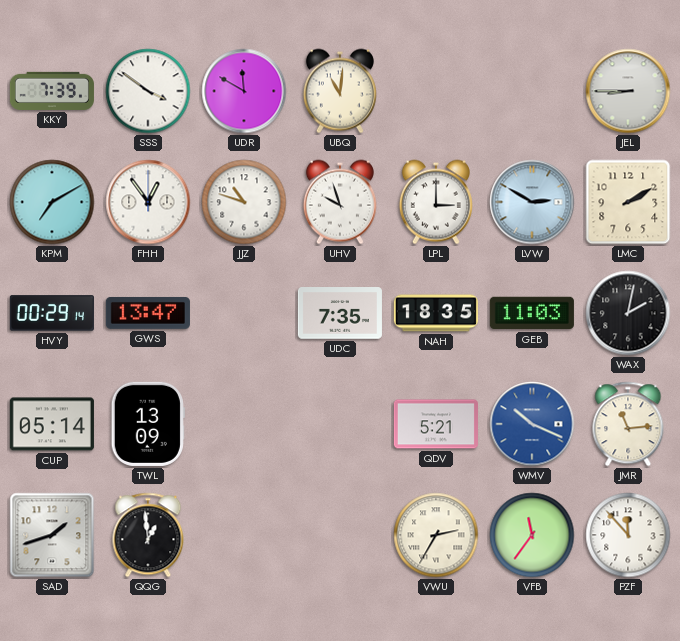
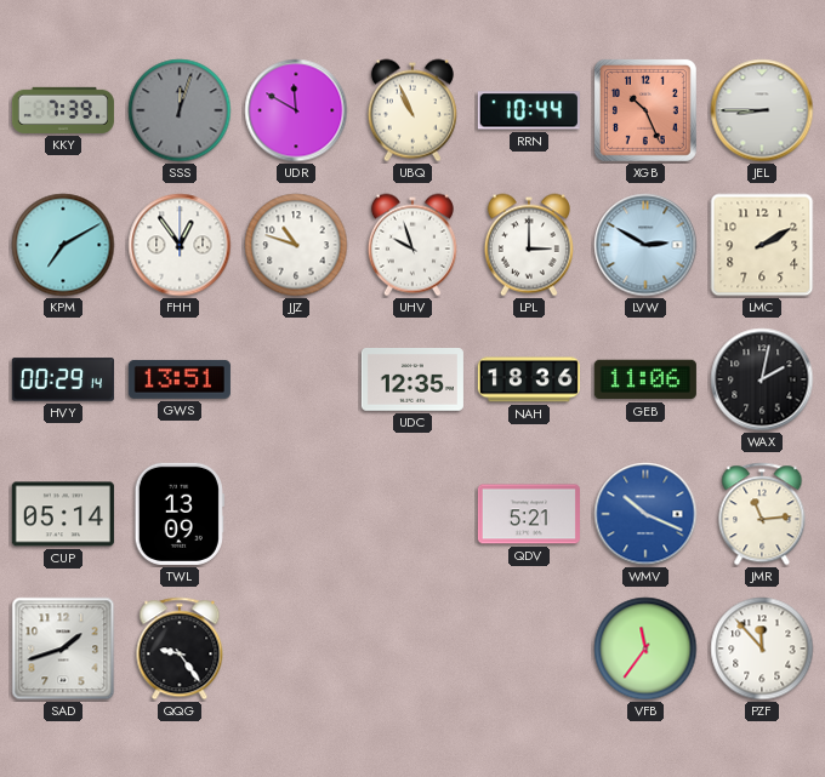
SSS: 3:51 -> 12:03 (180, 110)
SSS dial: white -> grey (180, 110)
UBQ: 11:01 -> 10:56 (412, 110)
RRN: none -> 10:44 (529, 110)
XGB: none -> 10:26 (645, 110)
GWS: 13:47 -> 13:51 (180, 379)
UDC: 7:35 -> 12:35 (412, 379)
NAH: 18:35 -> 18:36 (529, 379)
GEB: 11:03 -> 11:06 (645, 379)
QQG: 12:59 -> 9:24 (180, 649)
VWU: 2:35 -> none (436, 535)
